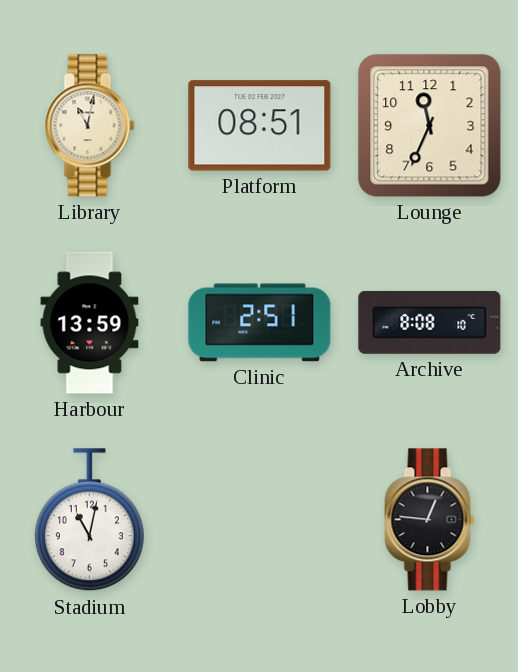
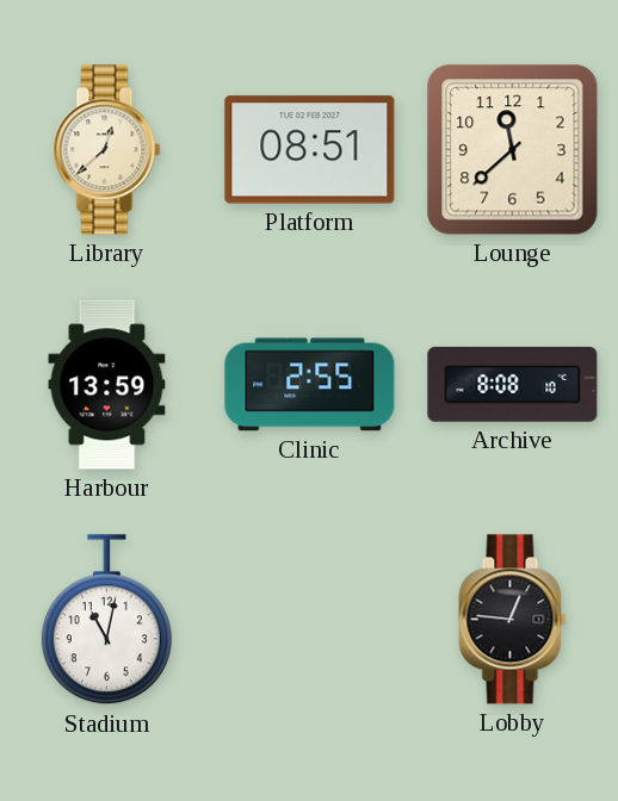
Library: 11:02 -> 12:38 (107, 150)
Lounge: 11:34 -> 11:38 (513, 150)
Clinic: 2:51 -> 2:55 (310, 385)
